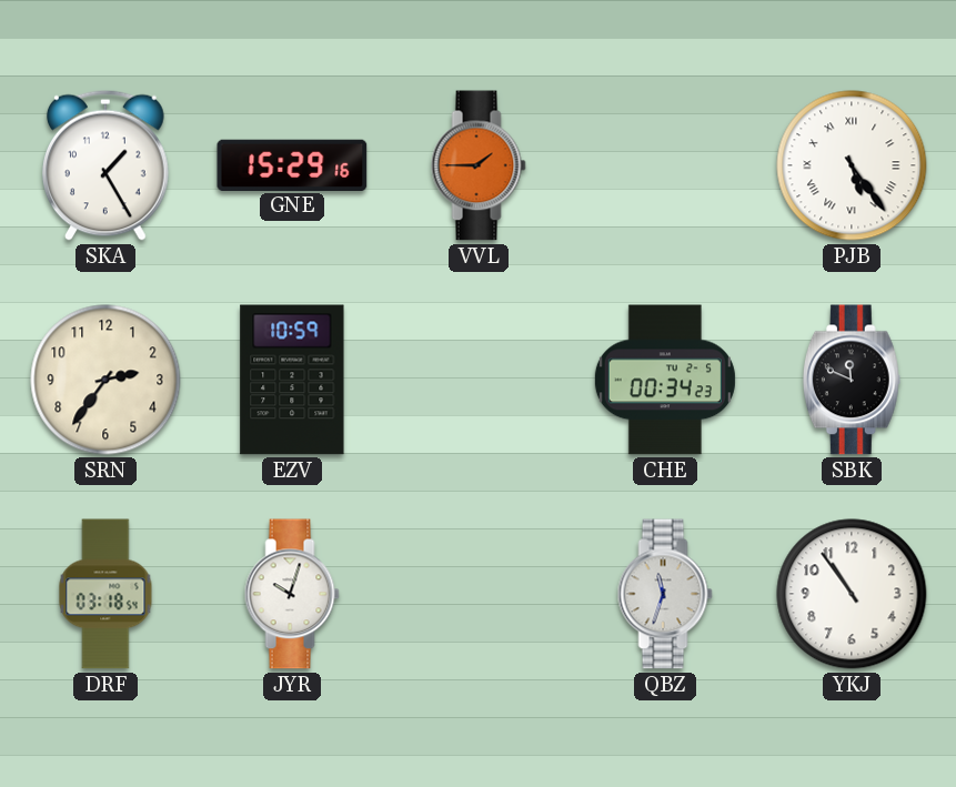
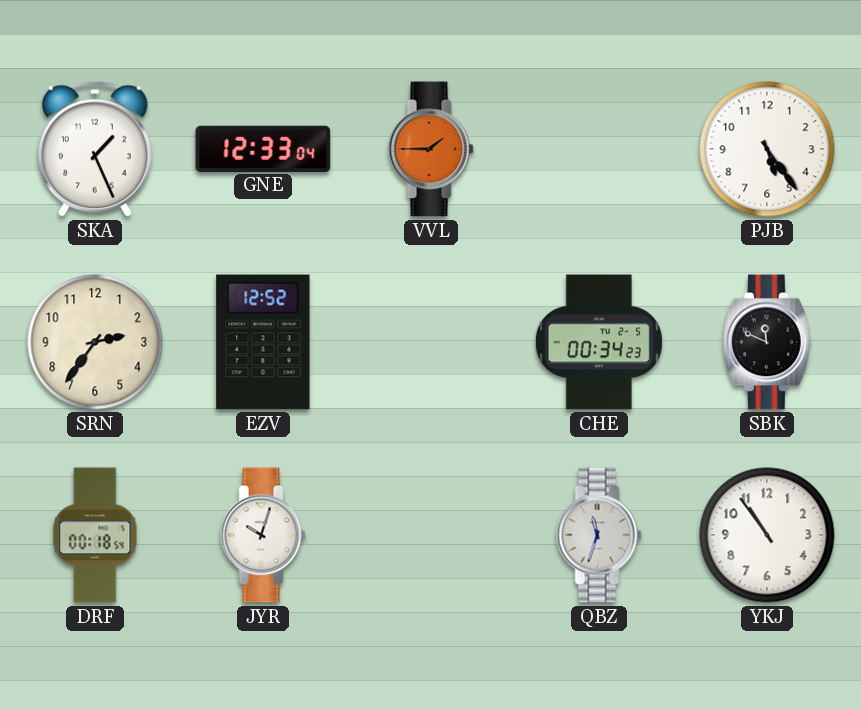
SKA: 1:25 -> 1:26 (96, 149)
GNE: 15:29 -> 12:33 (263, 148)
PJB numerals: Roman -> Arabic (767, 149)
EZV: 10:59 -> 12:52 (263, 342)
DRF: 03:18 -> 00:18 (95, 535)
